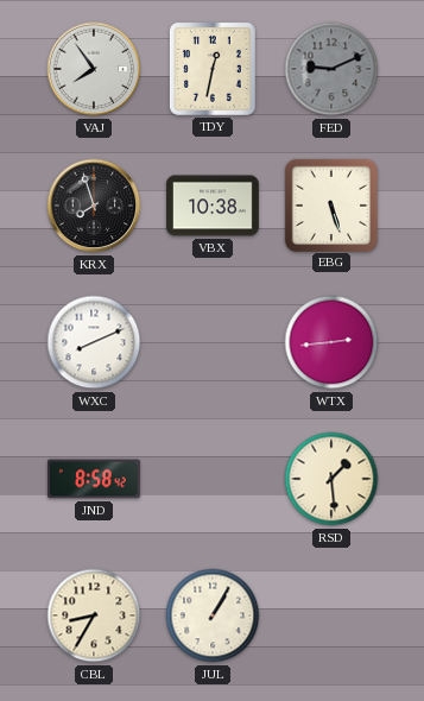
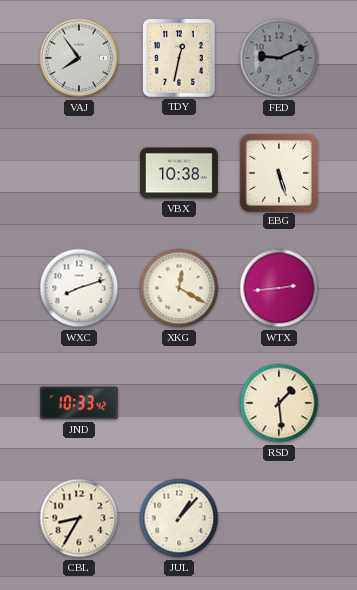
KRX: 7:57 -> none (94, 206)
WXC: 8:11 -> 8:12 (79, 288)
XKG: none -> 12:20 (179, 288)
JND: 8:58 -> 10:33 (79, 403)
JUL: 1:05 -> 1:07 (179, 518)
